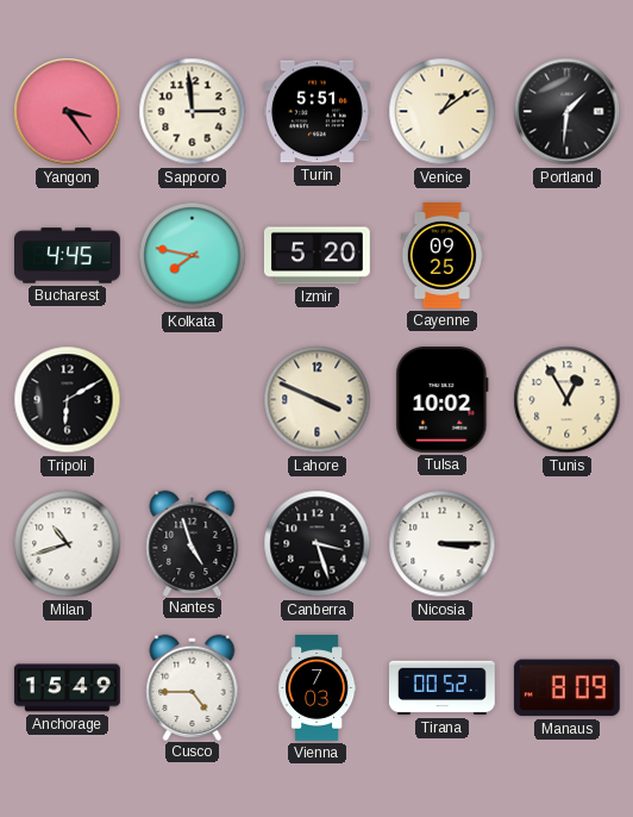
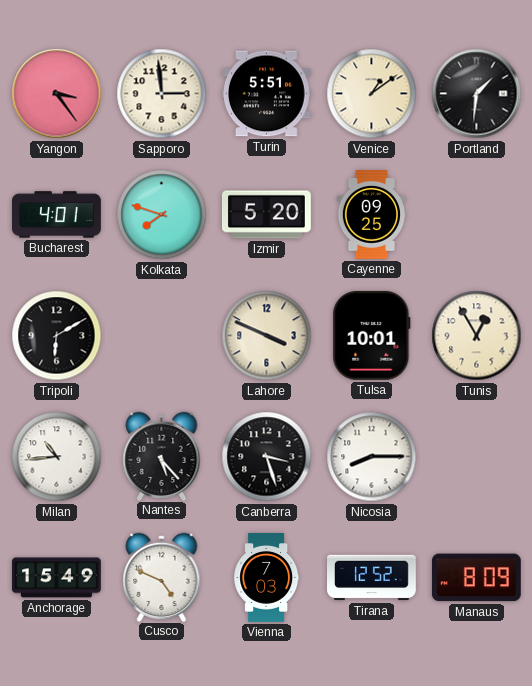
Bucharest: 4:45 -> 4:01 (57, 215)
Kolkata: 7:47 -> 7:48 (162, 215)
Tulsa: 10:02 -> 10:01 (372, 335)
Milan: 10:42 -> 10:44 (57, 457)
Nantes: 4:57 -> 5:23 (162, 456)
Nicosia: 3:15 -> 8:15 (372, 457)
Cusco: 4:45 -> 4:49 (162, 577)
Tirana: 00:52 -> 12:52 (372, 578)
